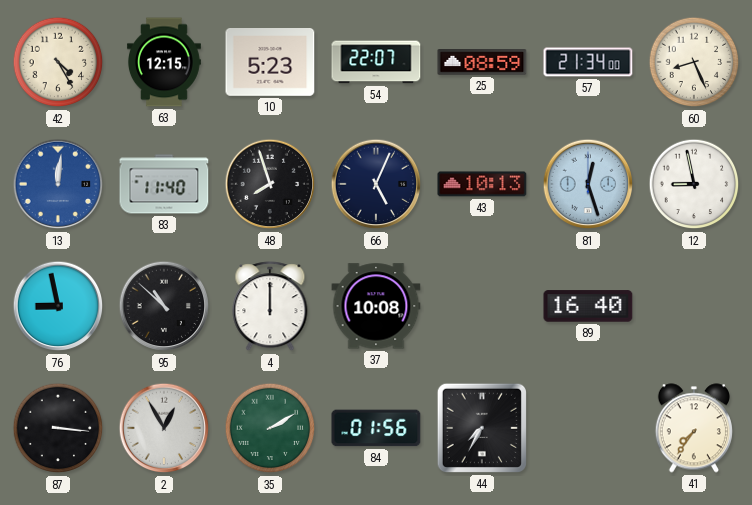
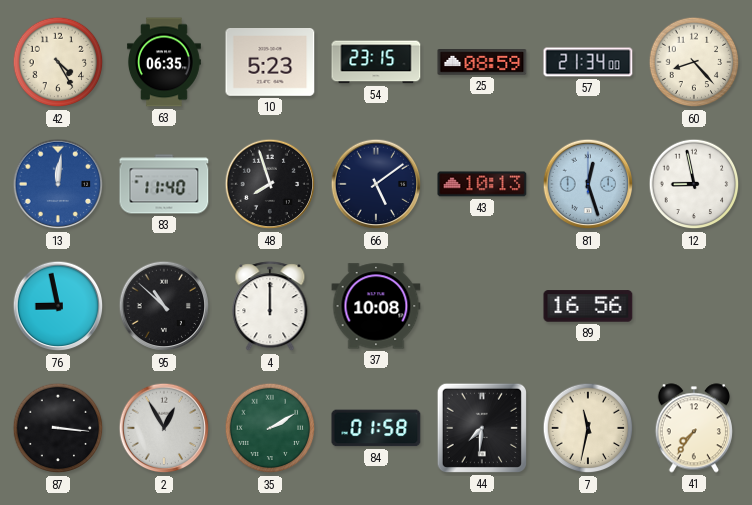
63: 12:15 -> 06:35 (164, 62)
54: 22:07 -> 23:15 (376, 62)
60: 8:26 -> 8:23 (694, 62)
66: 5:04 -> 5:09 (376, 184)
89: 16:40 -> 16:56 (588, 306)
84: 01:56 -> 01:58 (376, 428)
44: 7:35 -> 7:31 (482, 428)
7: none -> 11:32 (588, 428)
